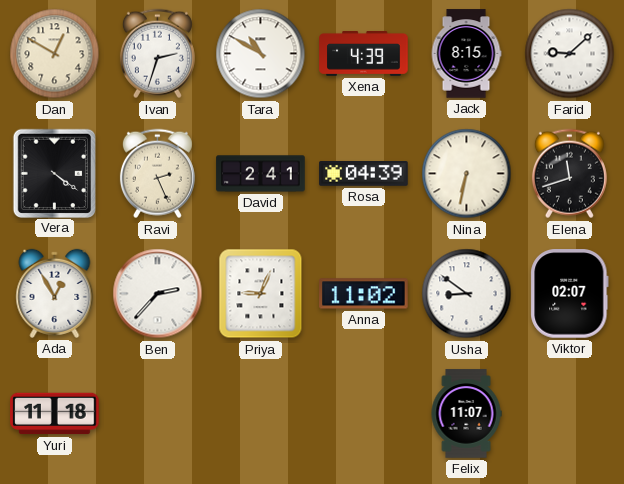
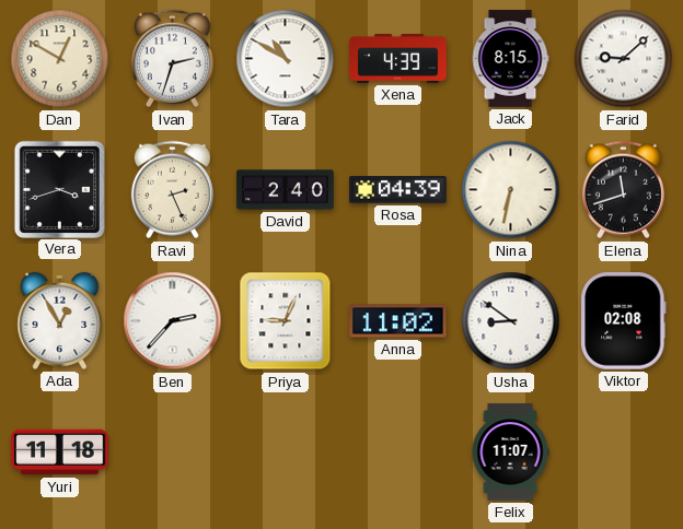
Vera: 4:21 -> 3:42 (59, 189)
David: 2:41 -> 2:40 (286, 190)
Viktor: 02:07 -> 02:08 (624, 321)
